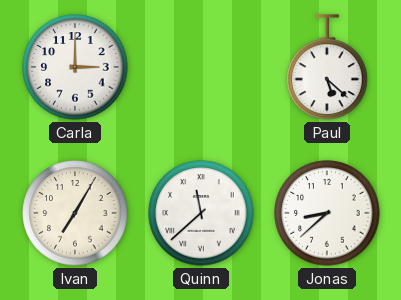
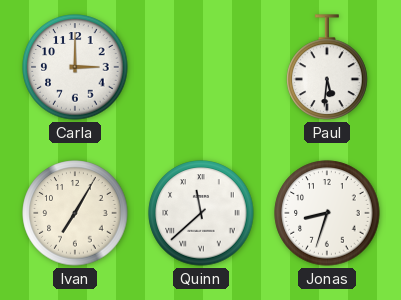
Paul: 5:22 -> 5:31 (327, 67)
Jonas: 8:38 -> 8:33 (327, 213)
